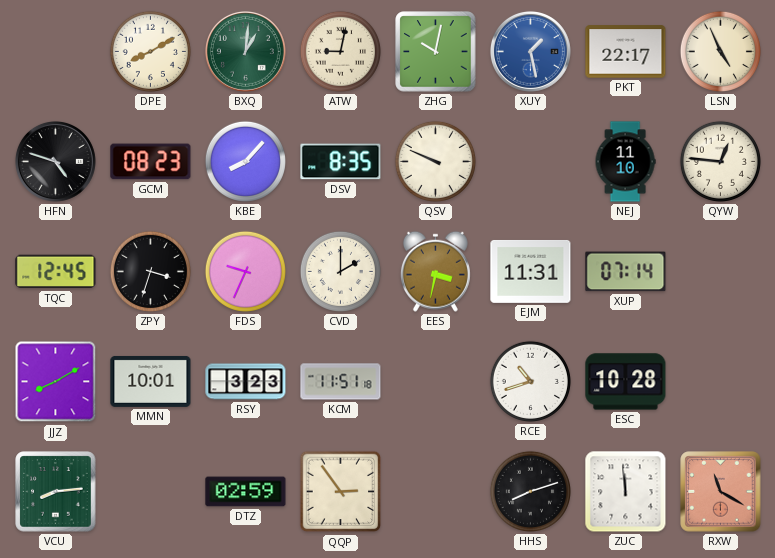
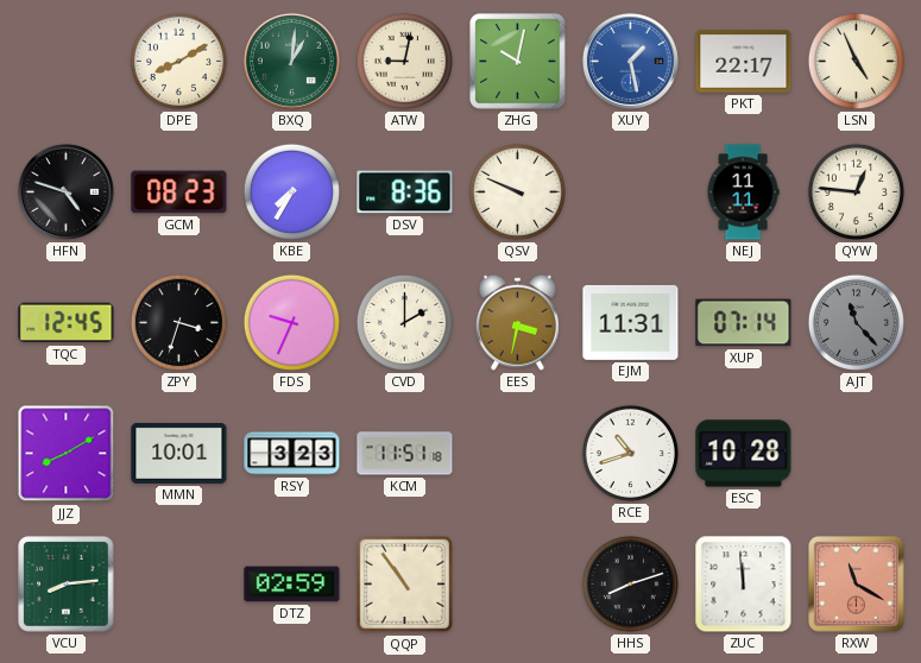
KBE: 8:07 -> 7:35 (291, 191)
DSV: 8:35 -> 8:36 (405, 192)
NEJ: 11:10 -> 11:11 (743, 192)
AJT: none -> 11:23 (856, 322)
QQP: 2:54 -> 10:54 (405, 585)
